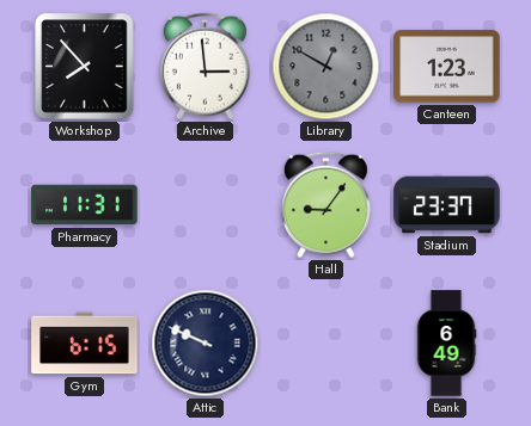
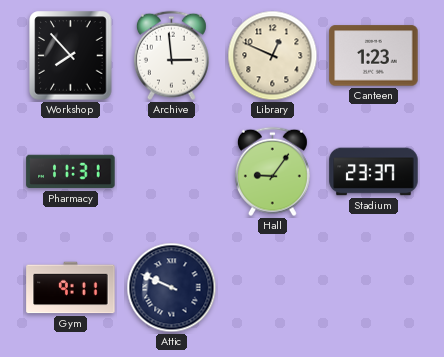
Library: 12:50 -> 12:49 (273, 56)
Library dial: grey -> cream (273, 56)
Gym: 6:15 -> 9:11 (71, 288)
Bank: 6:49 -> none (446, 344)
